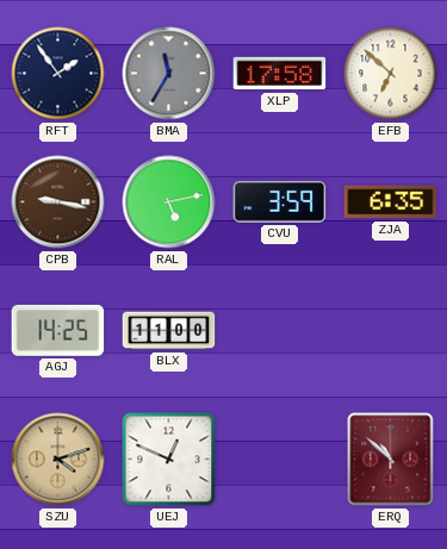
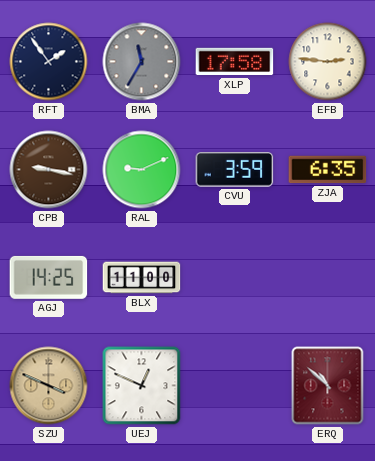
EFB: 6:52 -> 2:46 (328, 62)
RAL: 5:13 -> 9:11 (142, 170)
SZU: 4:12 -> 3:49 (49, 386)
